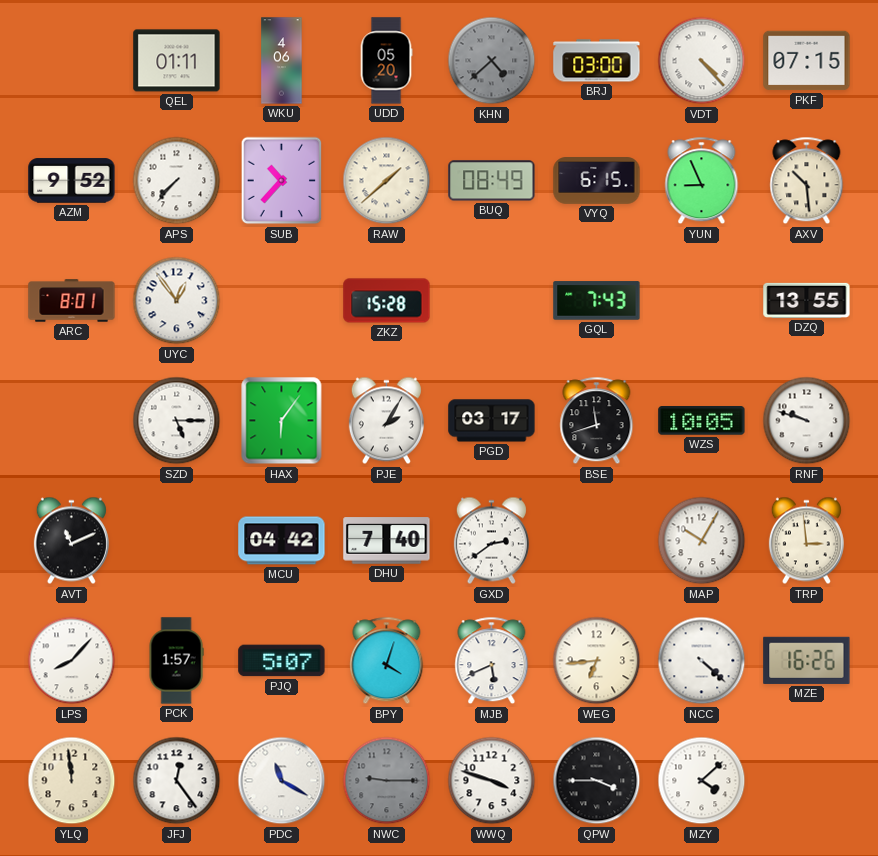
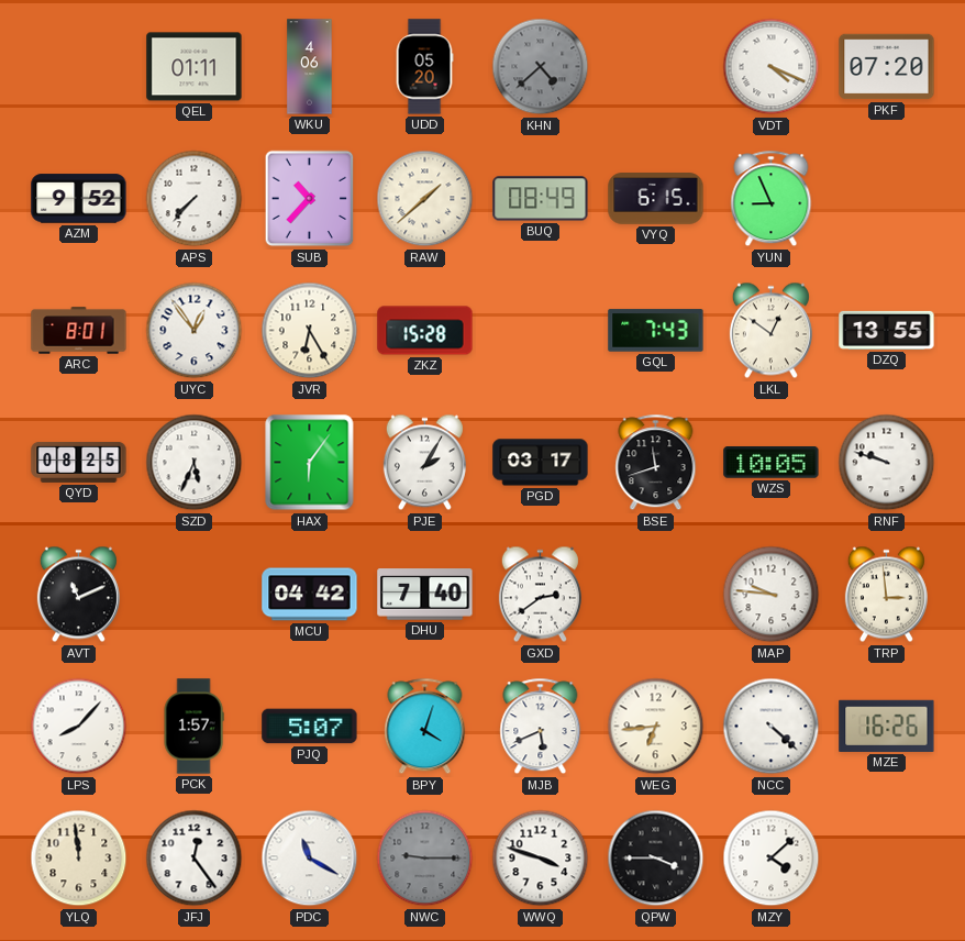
BRJ: 03:00 -> none (597, 61)
VDT: 4:23 -> 4:19 (772, 67)
PKF: 07:15 -> 07:20 (887, 67)
AXV: 10:29 -> none (807, 181)
JVR: none -> 6:25 (310, 331)
LKL: none -> 12:51 (770, 331)
QYD: none -> 08:25 (79, 462)
SZD: 5:15 -> 5:34 (195, 463)
MAP: 10:05 -> 9:46 (772, 595)
